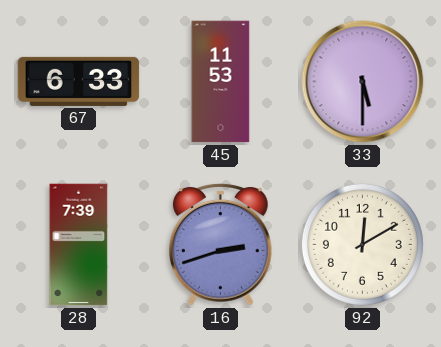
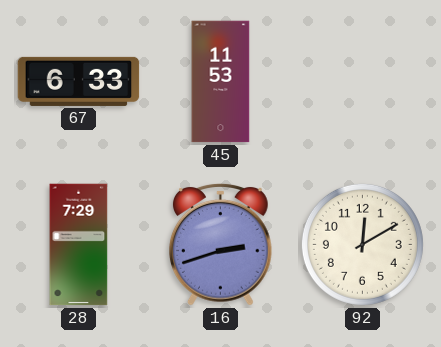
33: 5:30 -> none (363, 82)
28: 7:39 -> 7:29 (79, 245)
